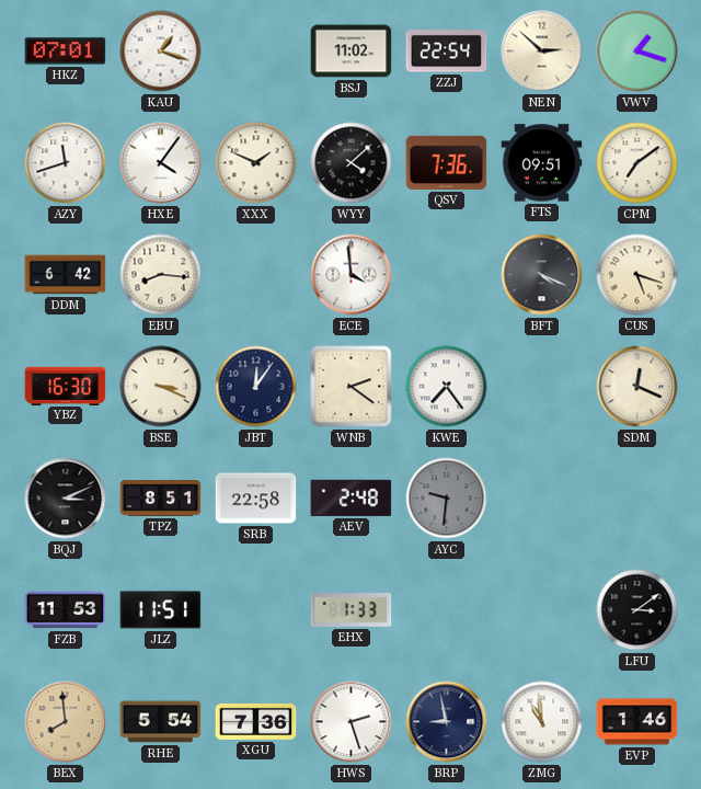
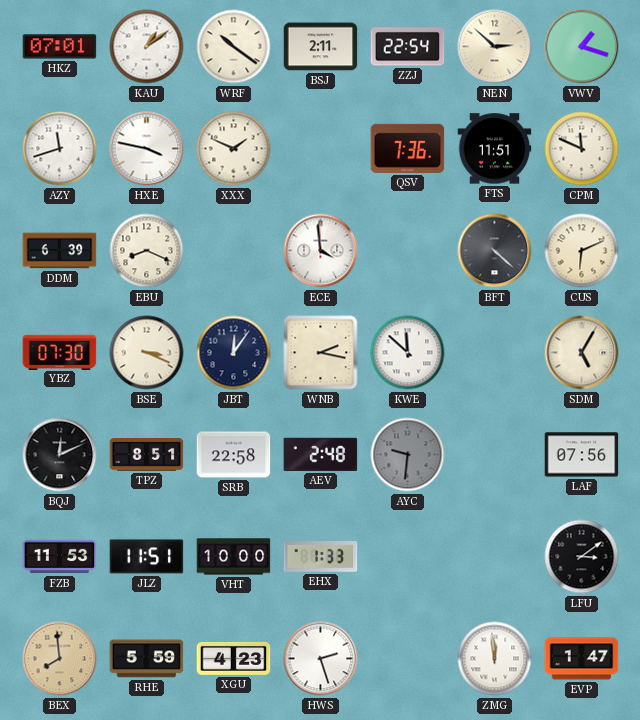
KAU: 1:18 -> 1:09 (147, 47)
WRF: none -> 10:21 (234, 47)
BSJ: 11:02 -> 2:11 (321, 47)
HXE: 4:06 -> 3:47 (147, 149)
WYY: 4:08 -> none (352, 163)
FTS: 09:51 -> 11:51 (495, 149)
CPM: 7:09 -> 11:49 (582, 149)
DDM: 6:42 -> 6:39 (60, 251)
EBU: 8:16 -> 8:19 (147, 251)
BFT: 4:19 -> 4:22 (495, 251)
CUS: 5:18 -> 6:11 (582, 251)
YBZ: 16:30 -> 07:30 (60, 352)
WNB: 2:21 -> 2:17 (321, 353)
KWE: 7:24 -> 11:52 (408, 353)
SDM: 12:19 -> 5:05 (582, 353)
BQJ: 3:11 -> 12:11 (60, 455)
LAF: none -> 07:56 (582, 455)
VHT: none -> 10:00 (234, 557)
RHE: 5:54 -> 5:59 (147, 659)
XGU: 7:36 -> 4:23 (234, 658)
BRP: 8:58 -> none (447, 722)
ZMG: 10:59 -> 11:59 (495, 659)
EVP: 1:46 -> 1:47 (582, 659)
